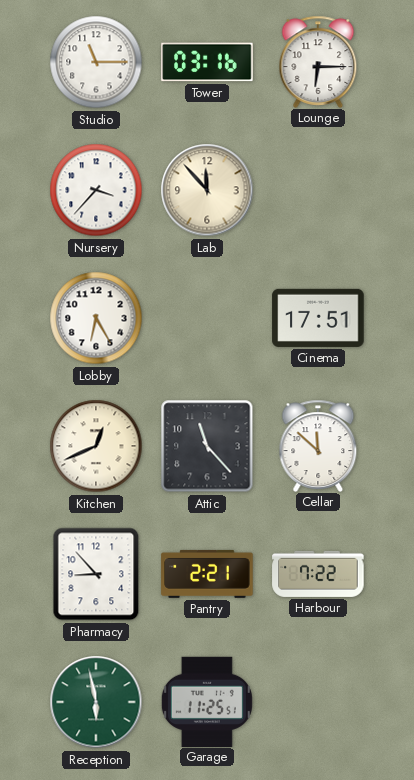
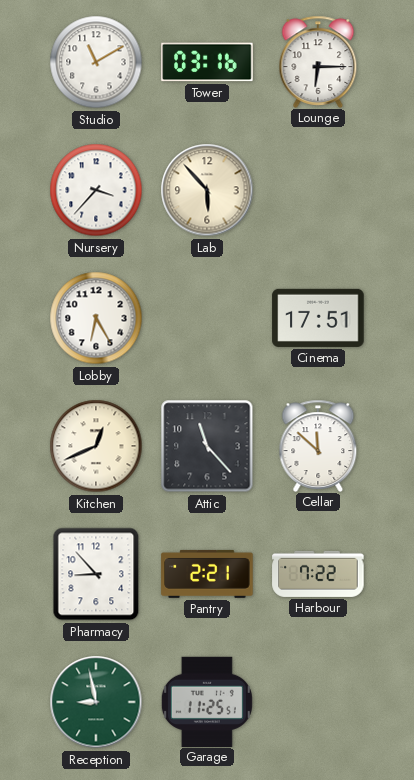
Studio: 11:15 -> 11:10 (96, 62)
Lab: 11:53 -> 5:53 (207, 190)
Reception: 5:58 -> 8:58 (96, 702)
